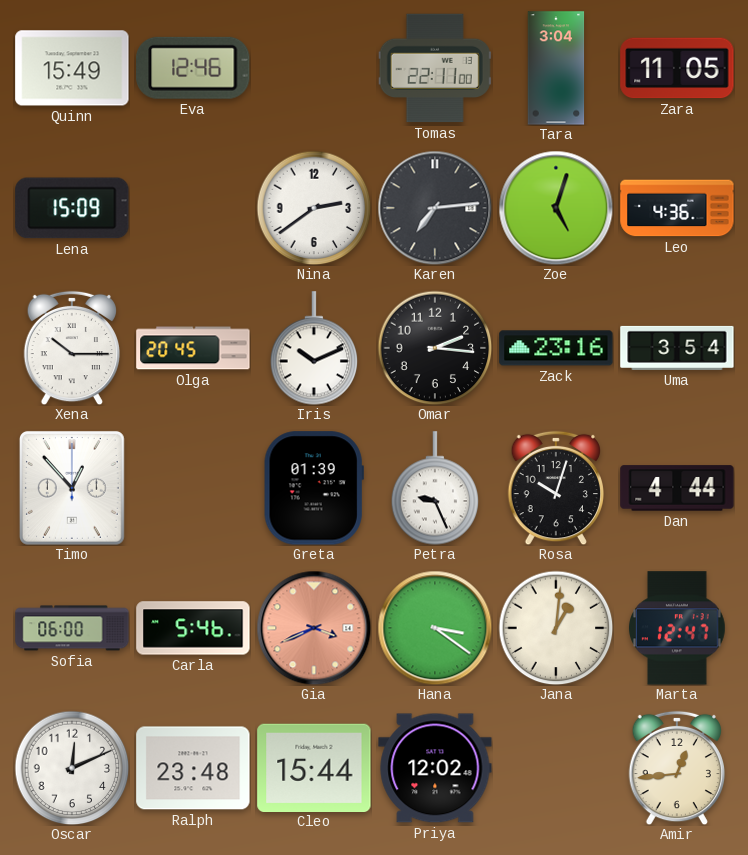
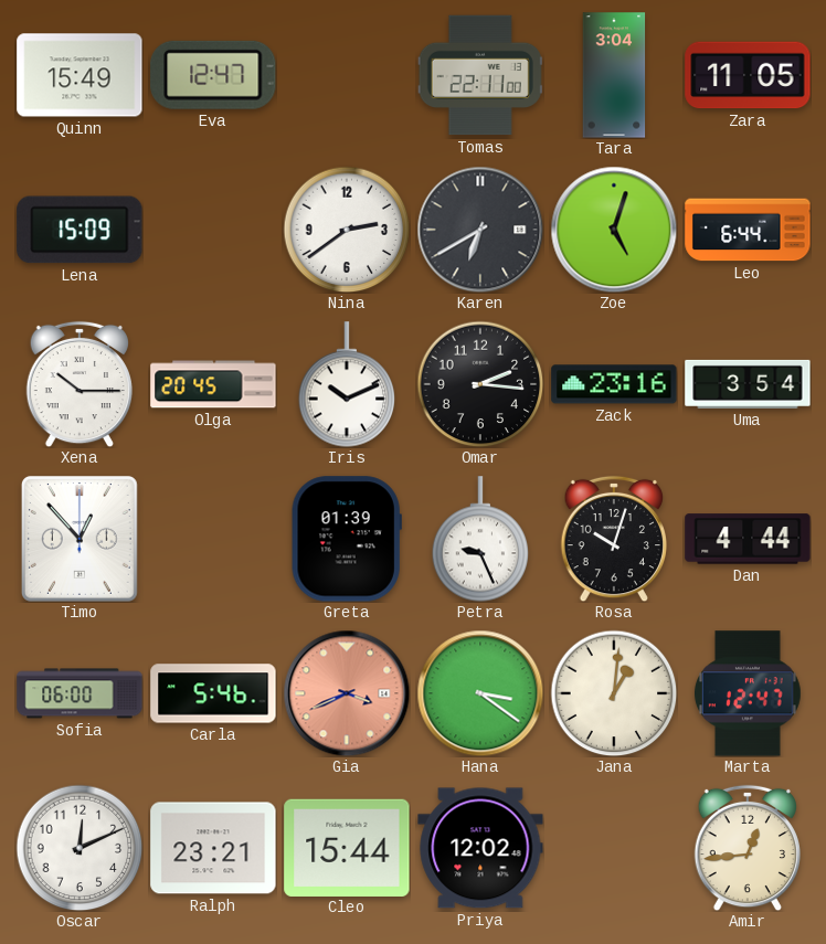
Eva: 12:46 -> 12:47 (213, 75)
Karen: 7:14 -> 6:40 (480, 230)
Leo: 4:36 -> 6:44 (748, 230)
Ralph: 23:48 -> 23:21 (213, 848)
